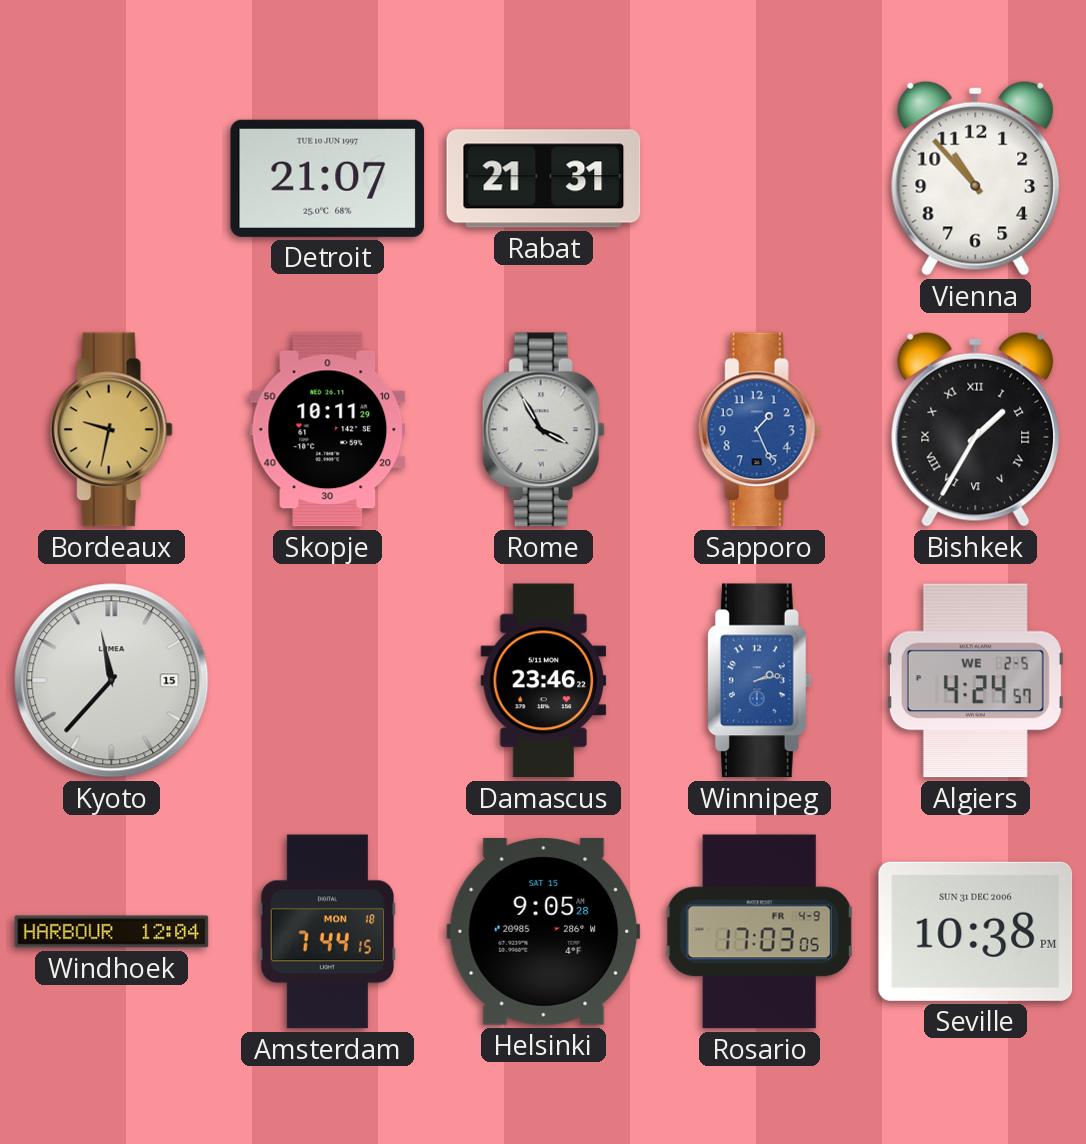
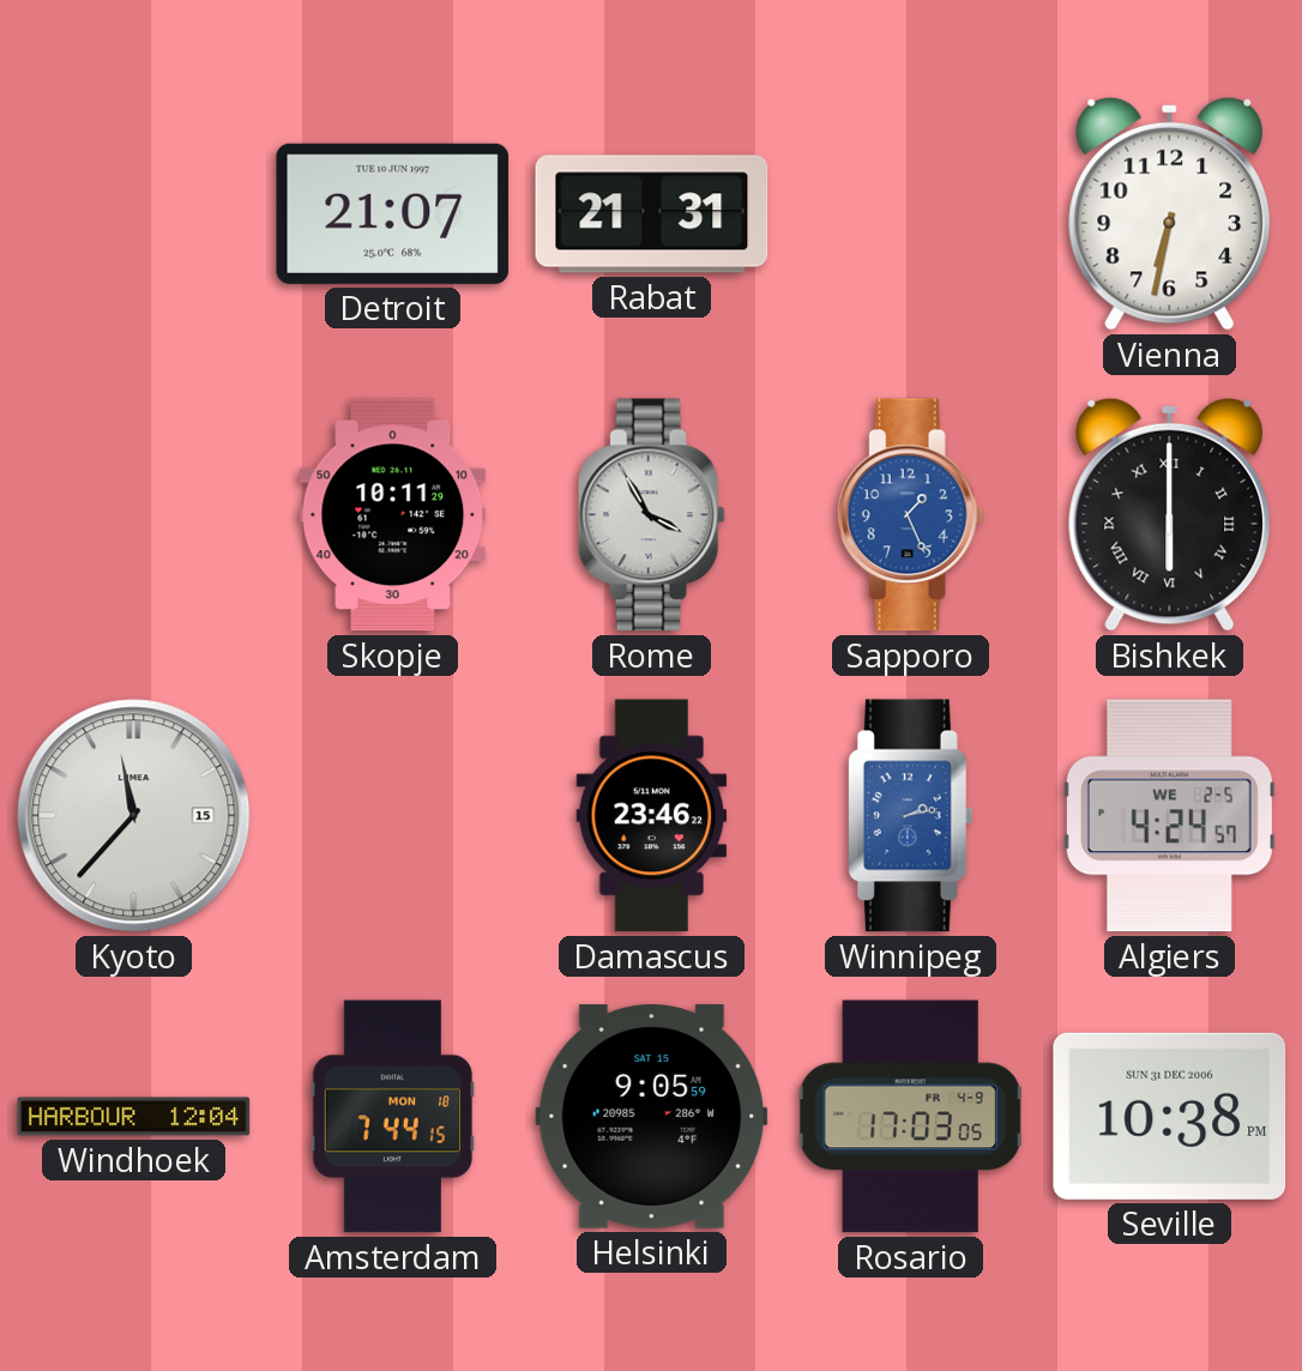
Vienna: 10:53 -> 6:32 (1170, 213)
Bordeaux: 9:32 -> none (111, 430)
Bishkek: 1:35 -> 6:00 (1170, 514)
Helsinki: 9:05:28 -> 9:05:59 (652, 1116)
